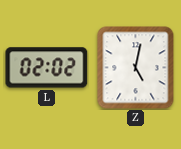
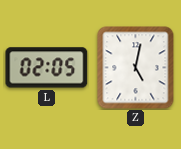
L: 02:02 -> 02:05 (47, 68)
